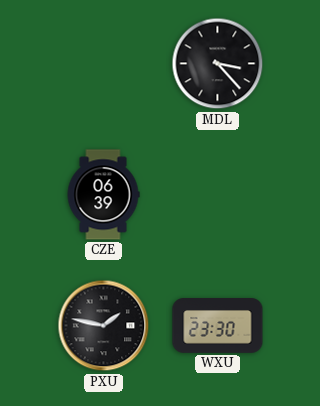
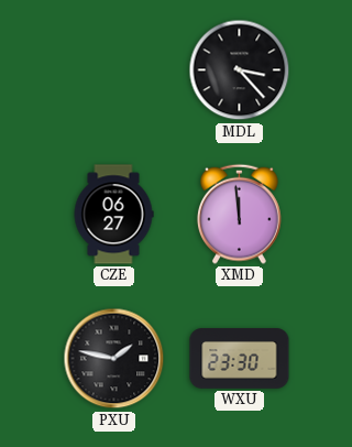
CZE: 06:39 -> 06:27 (113, 215)
XMD: none -> 11:59 (240, 214)
